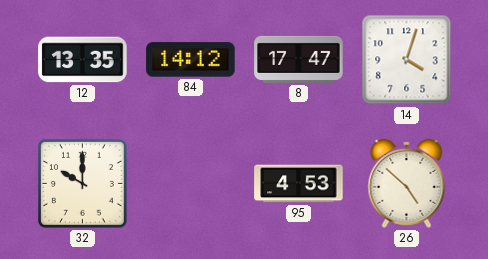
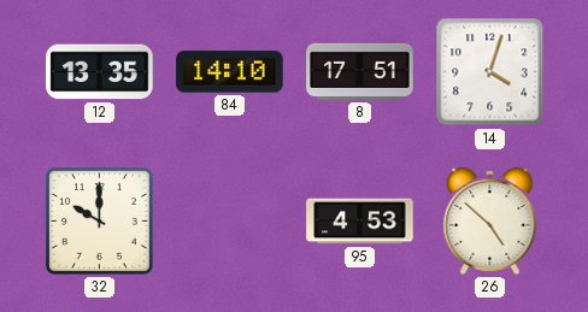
84: 14:12 -> 14:10 (230, 72)
8: 17:47 -> 17:51 (360, 71)
